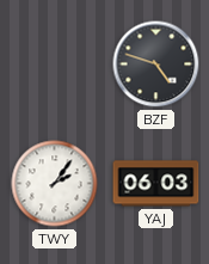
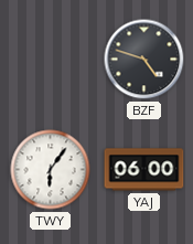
TWY: 2:06 -> 6:06 (51, 170)
YAJ: 06:03 -> 06:00 (144, 170)
